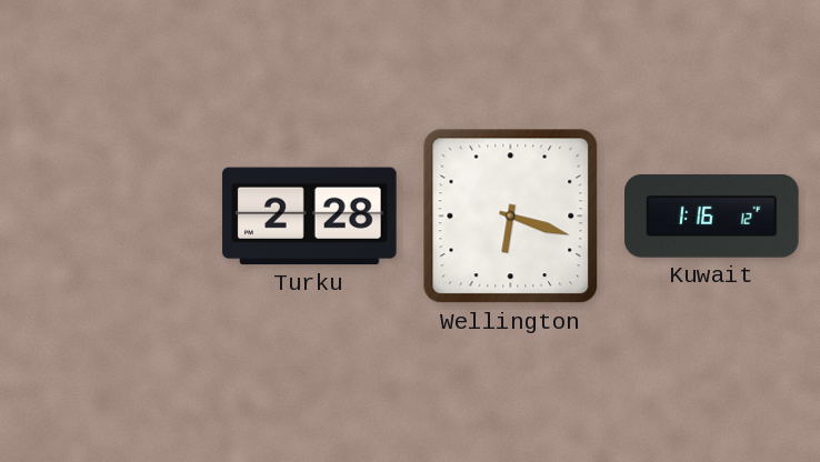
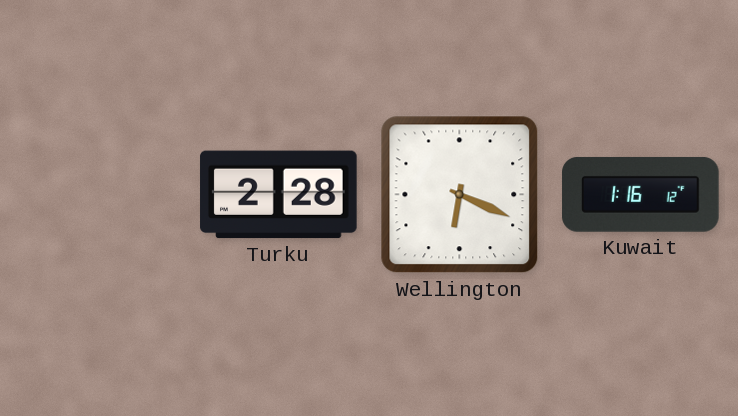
Wellington: 6:18 -> 6:19 (460, 195)
